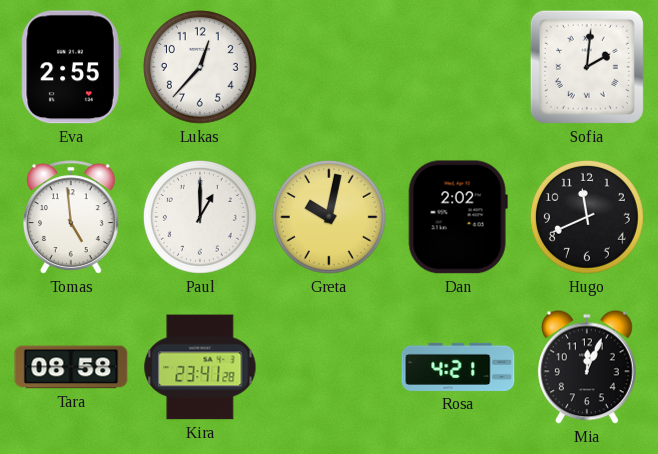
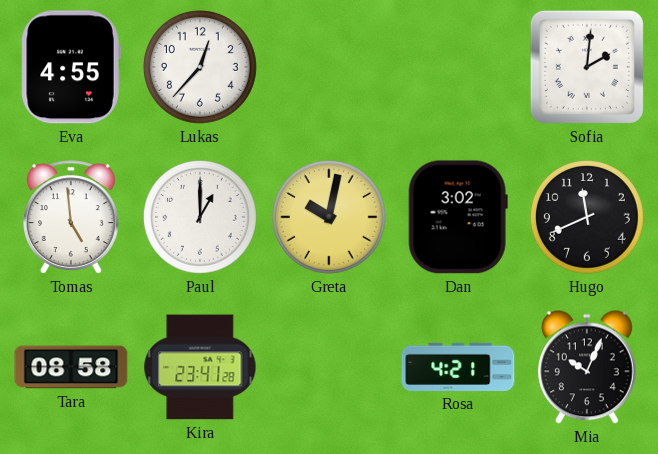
Eva: 2:55 -> 4:55 (71, 67)
Dan: 2:02 -> 3:02 (458, 217)
Mia: 12:04 -> 10:04 (587, 367)
